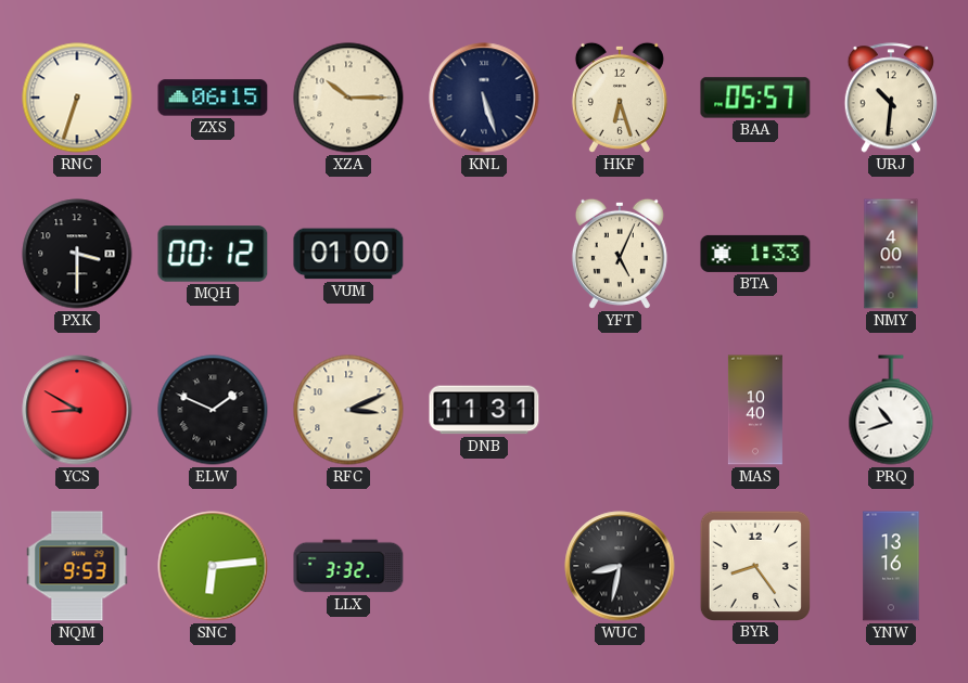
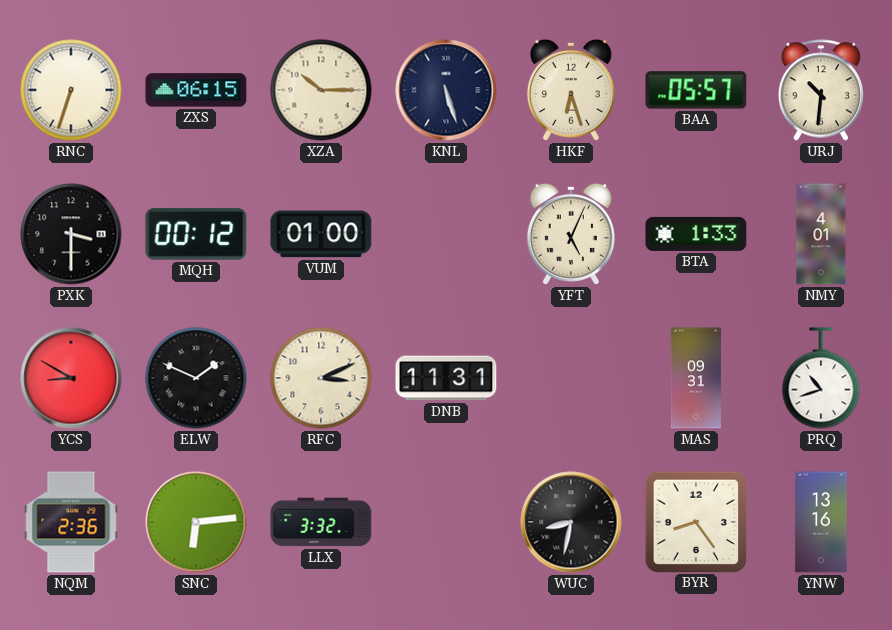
NMY: 4:00 -> 4:01 (821, 234)
MAS: 10:40 -> 09:31 (696, 378)
NQM: 9:53 -> 2:36 (71, 522)
